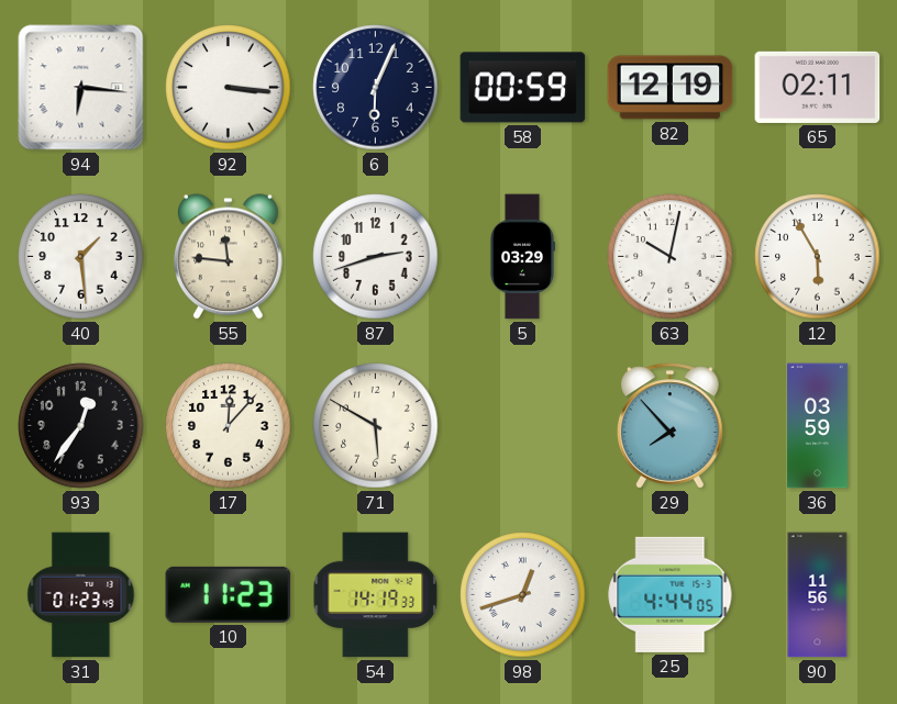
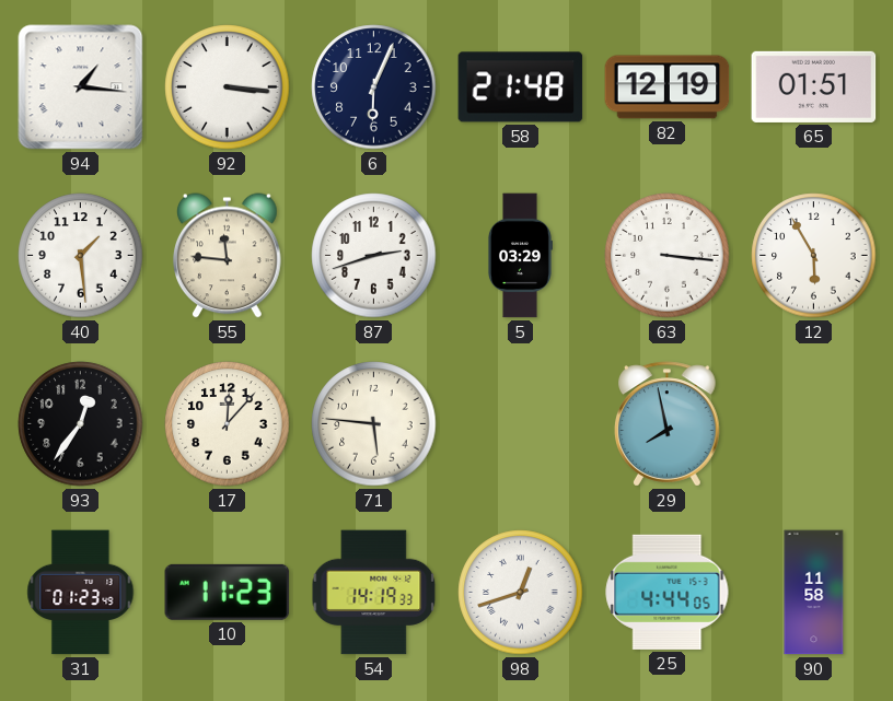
94: 6:16 -> 1:16 (81, 87)
58: 00:59 -> 21:48 (521, 87)
65: 02:11 -> 01:51 (814, 86)
63: 10:02 -> 3:16 (668, 256)
71: 5:50 -> 5:46 (374, 424)
29: 7:53 -> 7:58 (668, 424)
36: 03:59 -> none (817, 426)
90: 11:56 -> 11:58 (814, 593)
